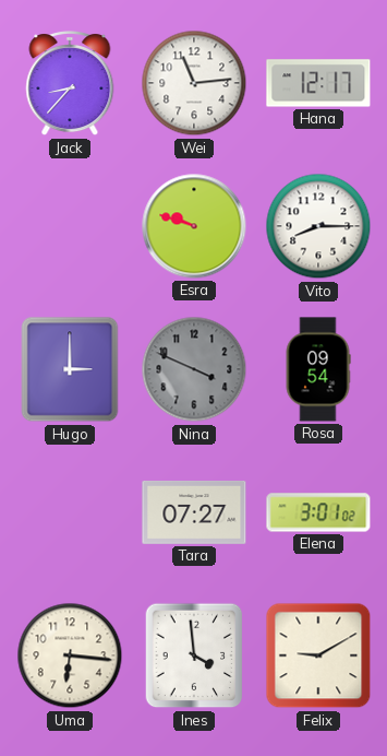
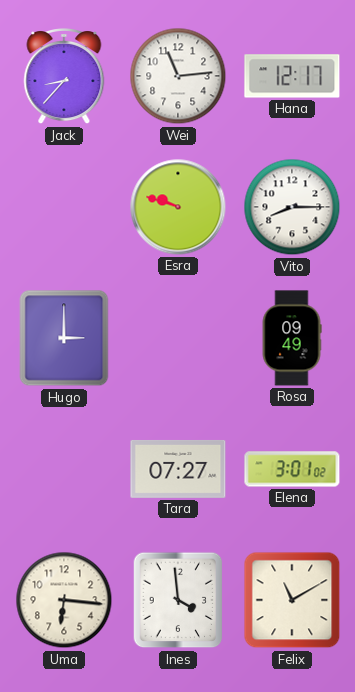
Nina: 3:49 -> none (194, 369)
Rosa: 09:54 -> 09:49 (292, 338)
Felix: 9:10 -> 11:10 (292, 600)
